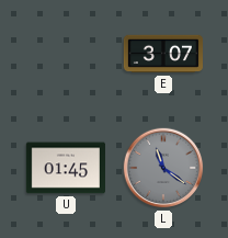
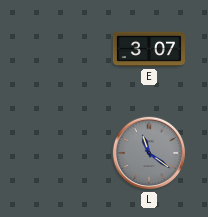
U: 01:45 -> none (65, 168)
